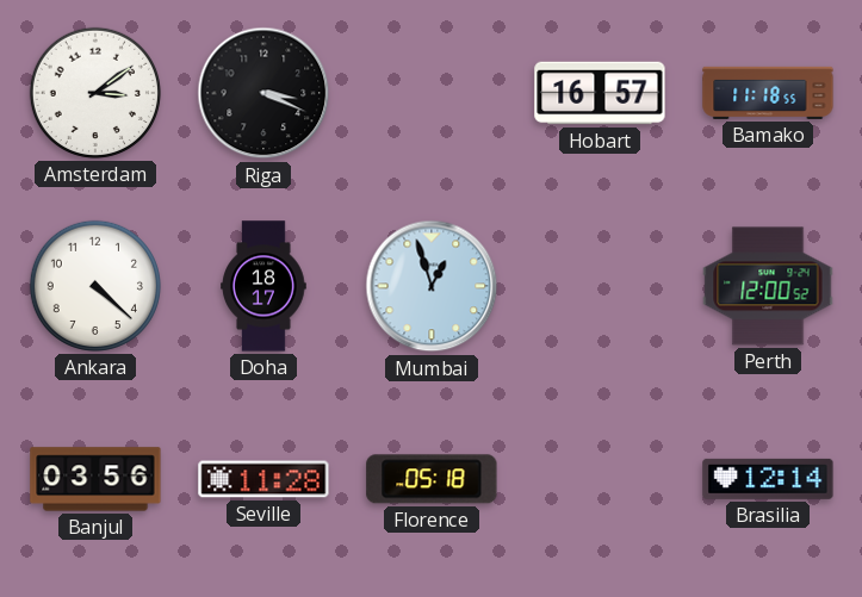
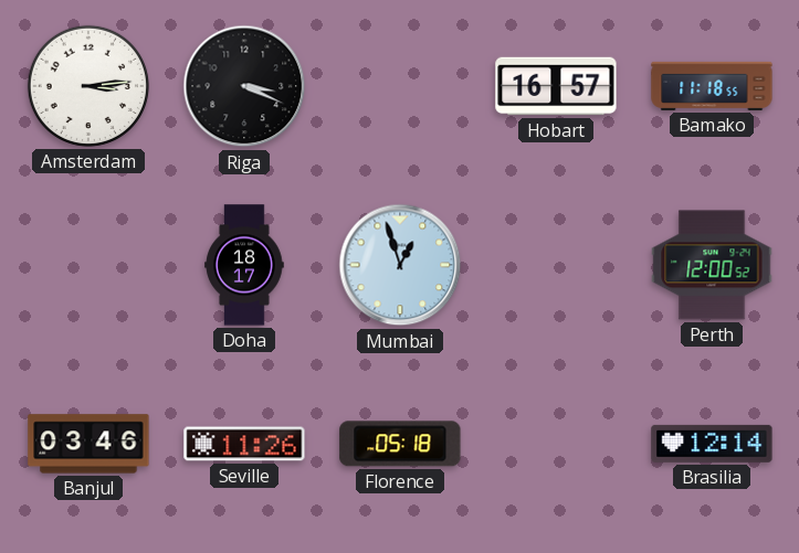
Amsterdam: 3:09 -> 3:14 (88, 86)
Ankara: 4:22 -> none (95, 286)
Banjul: 03:56 -> 03:46 (88, 444)
Seville: 11:28 -> 11:26 (244, 444)
